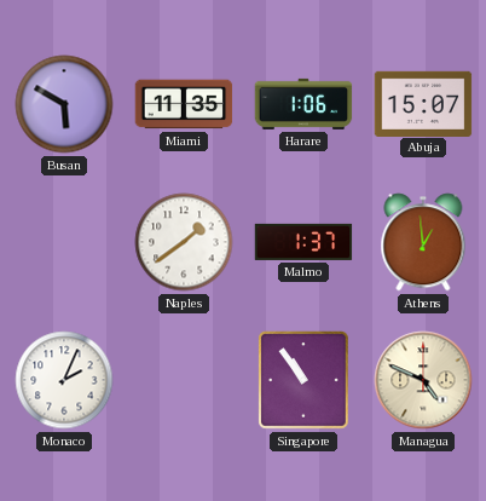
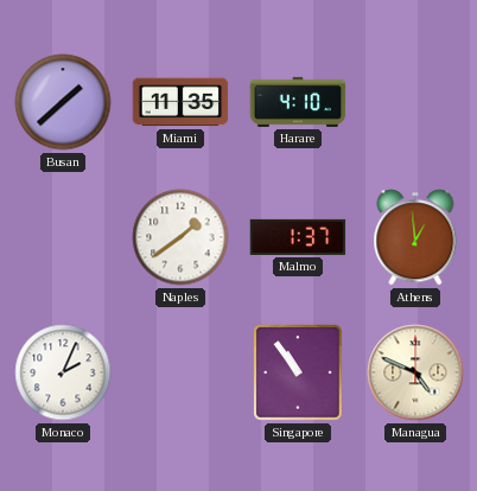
Busan: 5:50 -> 1:38 (63, 102)
Harare: 1:06 -> 4:10 (298, 102)
Abuja: 15:07 -> none (423, 103)
